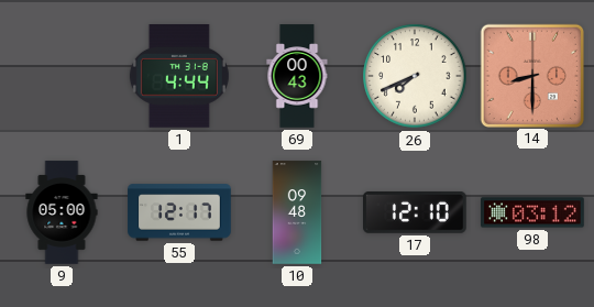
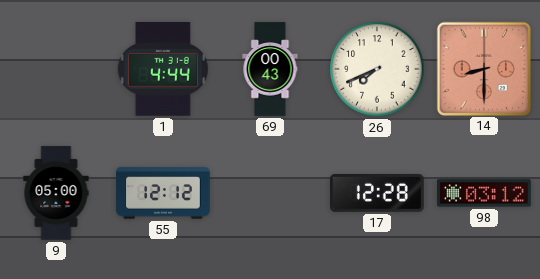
55: 12:17 -> 12:12 (163, 193)
10: 09:48 -> none (297, 212)
17: 12:10 -> 12:28 (377, 194)
